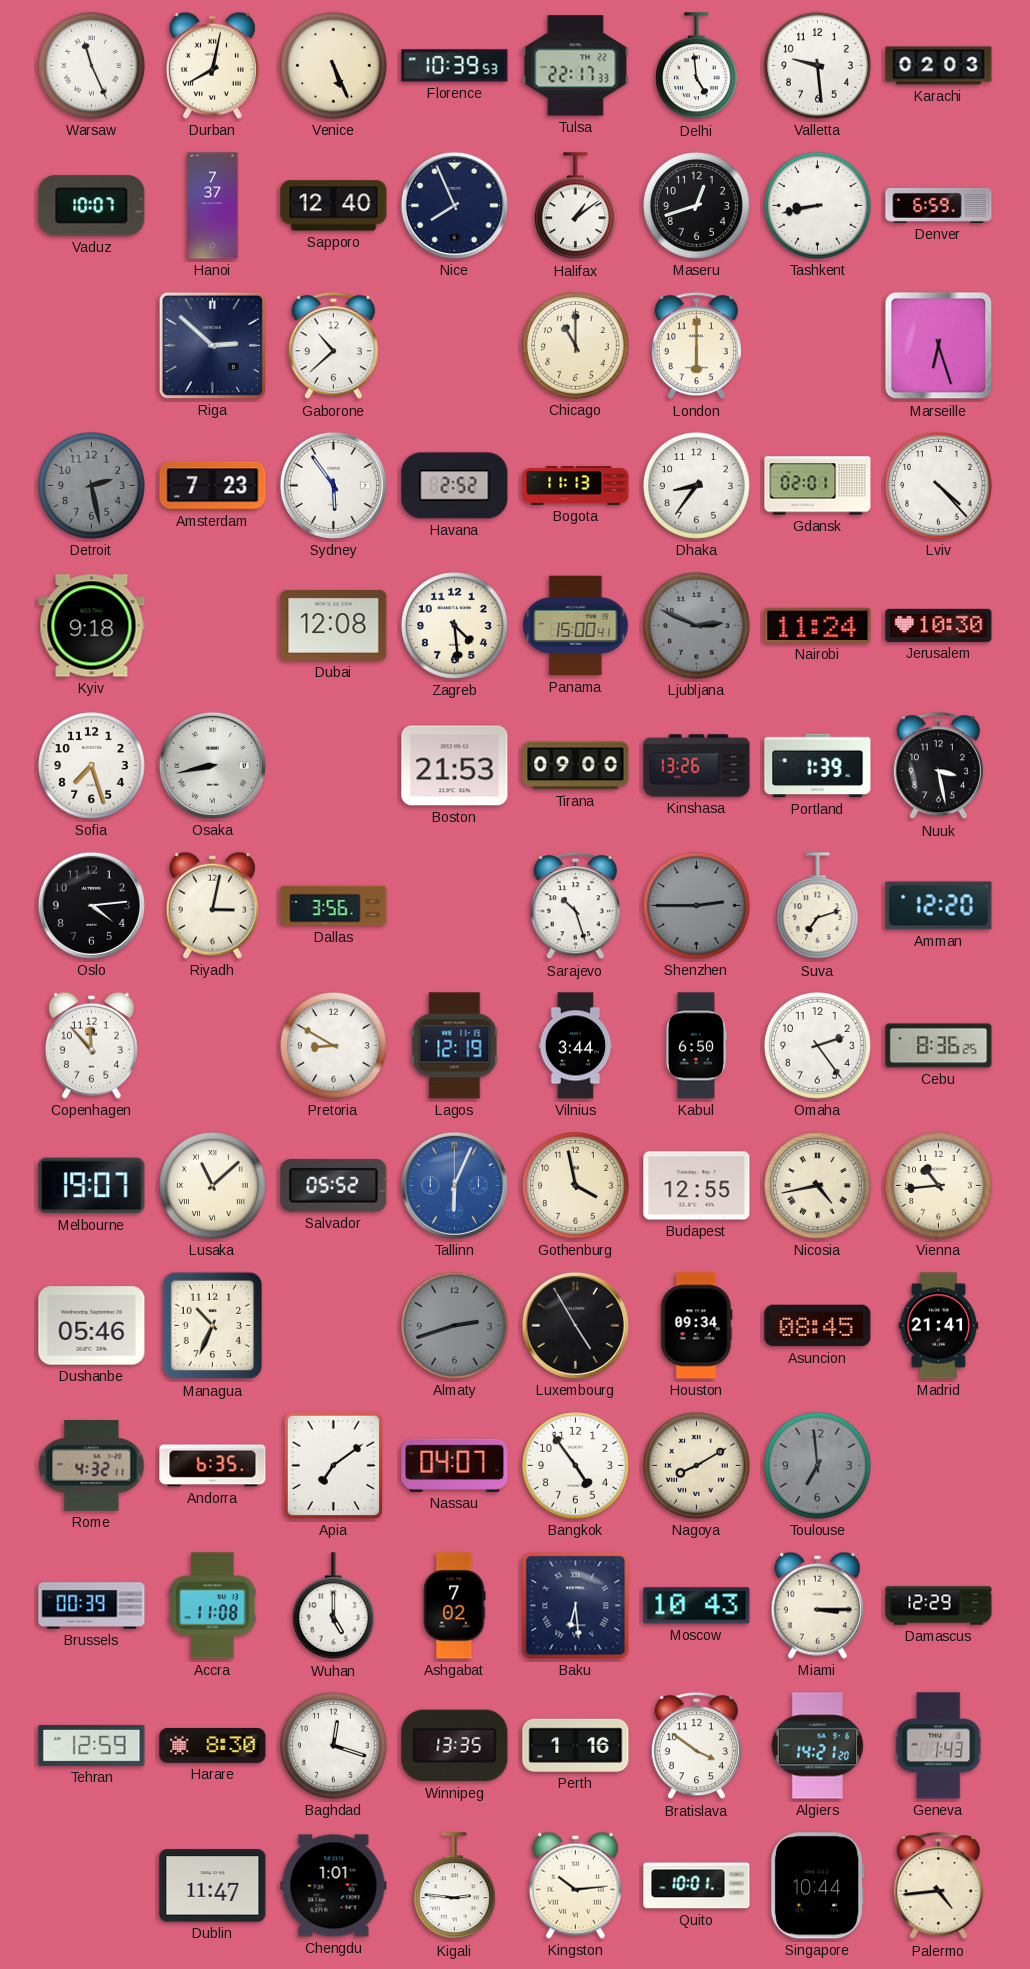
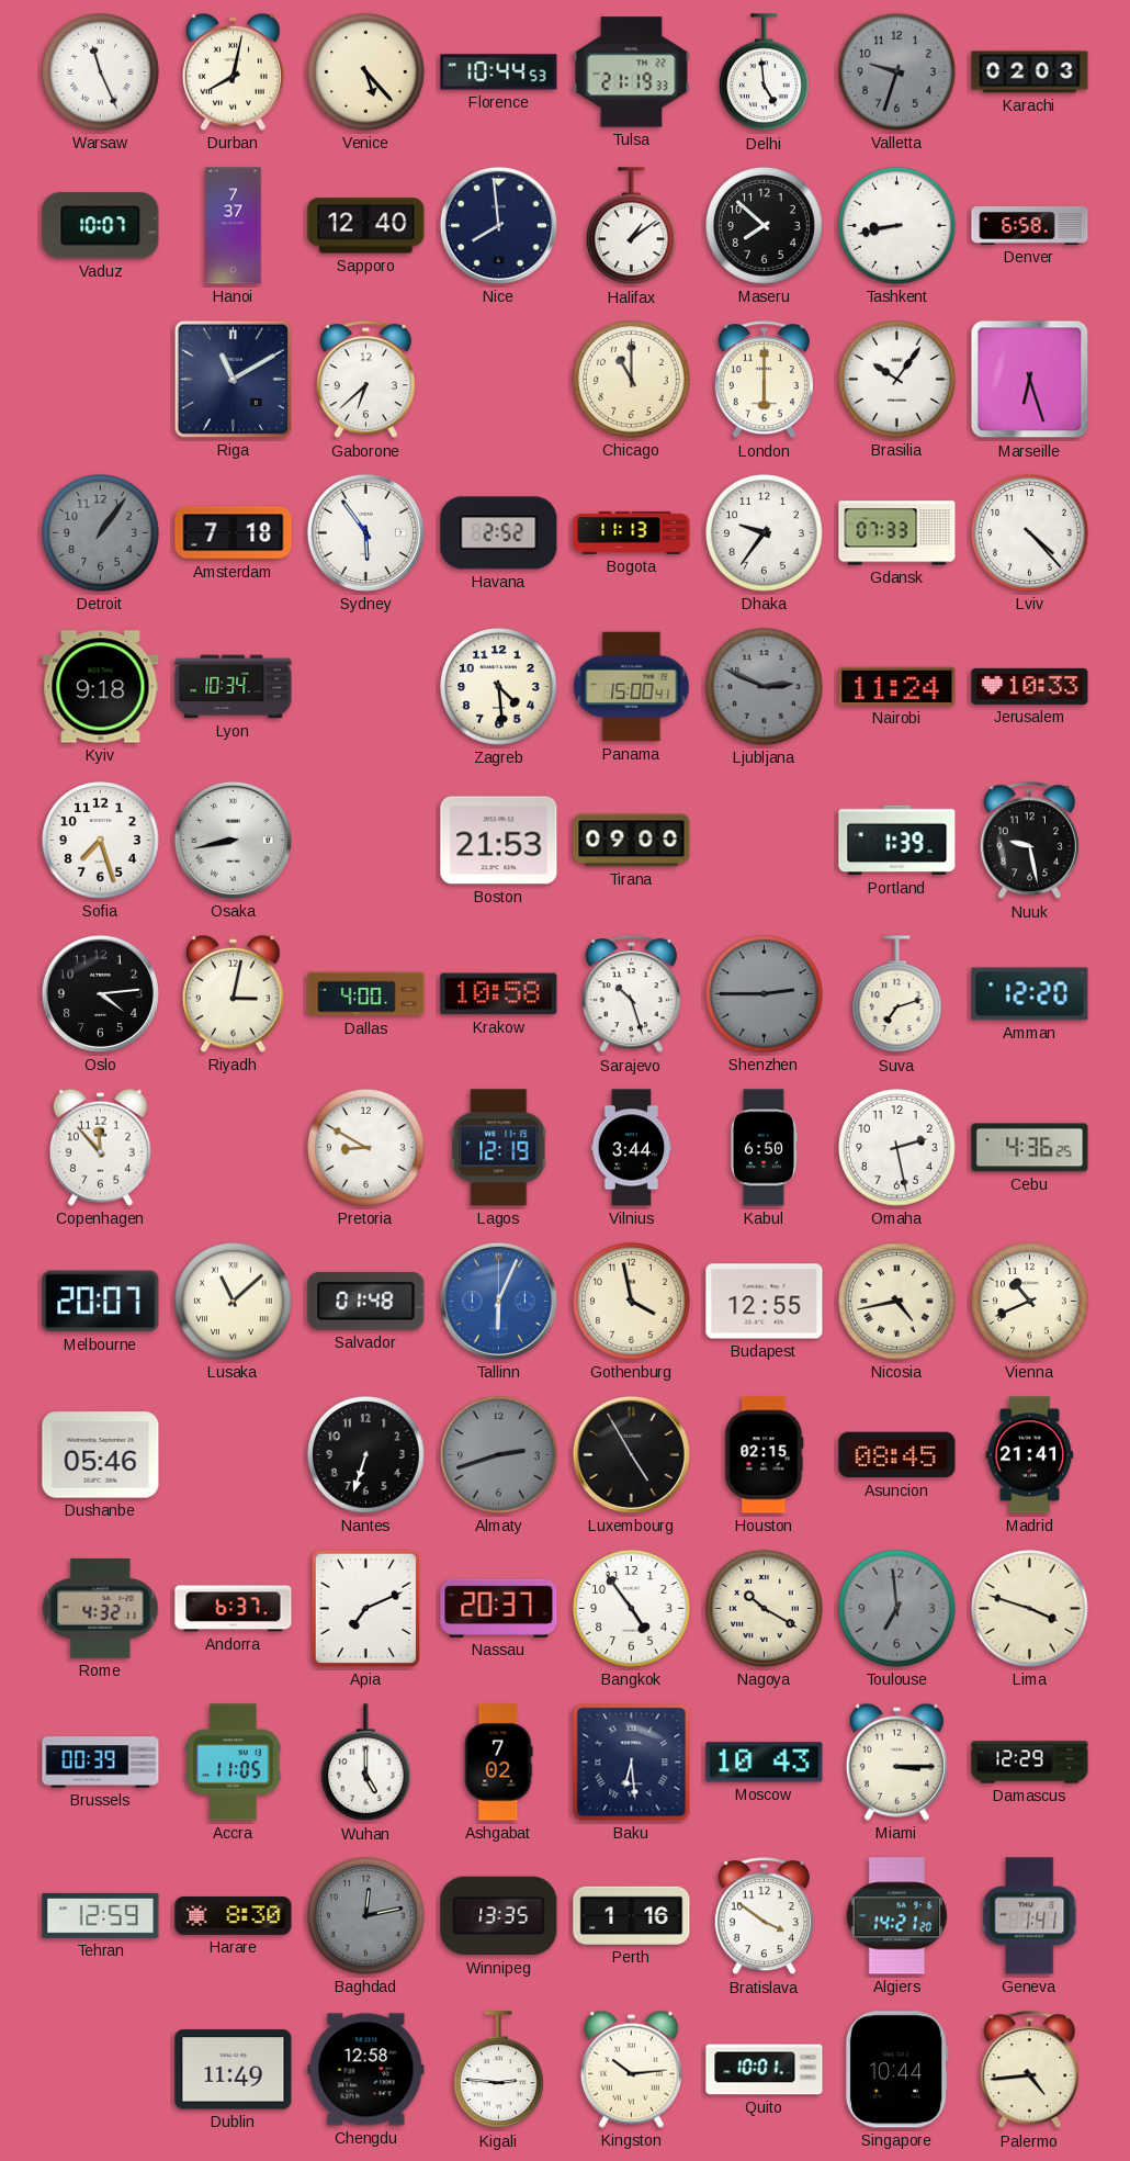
Venice: 5:26 -> 5:23 (366, 72)
Florence: 10:39 -> 10:44 (499, 72)
Tulsa: 22:17 -> 21:19 (632, 72)
Valletta: 9:29 -> 9:33 (897, 72)
Valletta dial: white -> grey (897, 72)
Nice: 7:56 -> 7:59 (498, 225)
Maseru: 12:42 -> 7:52 (765, 226)
Denver: 6:59 -> 6:58 (1030, 225)
Riga: 2:52 -> 11:10 (233, 379)
Gaborone: 10:38 -> 6:38 (365, 380)
Brasilia: none -> 10:06 (897, 380)
Detroit: 2:28 -> 1:06 (101, 533)
Amsterdam: 7:23 -> 7:18 (234, 533)
Dhaka: 8:36 -> 9:36 (765, 533)
Gdansk: 02:01 -> 07:33 (897, 533)
Lyon: none -> 10:34 (234, 687)
Dubai: 12:08 -> none (334, 625)
Jerusalem: 10:30 -> 10:33 (1030, 686)
Kinshasa: 13:26 -> none (697, 766)
Nuuk: 3:28 -> 9:28 (1029, 841)
Dallas: 3:56 -> 4:00 (366, 994)
Krakow: none -> 10:58 (499, 994)
Omaha: 2:24 -> 2:28 (897, 1148)
Cebu: 8:36 -> 4:36 (1030, 1148)
Melbourne: 19:07 -> 20:07 (101, 1302)
Salvador: 05:52 -> 01:48 (366, 1301)
Vienna: 10:44 -> 10:41 (1030, 1302)
Managua: 10:34 -> none (213, 1326)
Nantes: none -> 6:33 (366, 1455)
Houston: 09:34 -> 02:15 (765, 1455)
Andorra: 6:35 -> 6:37 (234, 1609)
Apia: 7:09 -> 7:11 (365, 1608)
Nassau: 04:07 -> 20:37 (499, 1608)
Nagoya: 8:10 -> 10:20 (765, 1609)
Lima: none -> 3:48 (1030, 1609)
Accra: 11:08 -> 11:05 (234, 1763)
Baghdad: 12:18 -> 12:13 (366, 1916)
Baghdad dial: white -> grey (366, 1916)
Geneva: 1:43 -> 1:41 (1030, 1916)
Dublin: 11:47 -> 11:49 (234, 2070)
Chengdu: 1:01 -> 12:58 (366, 2070)
